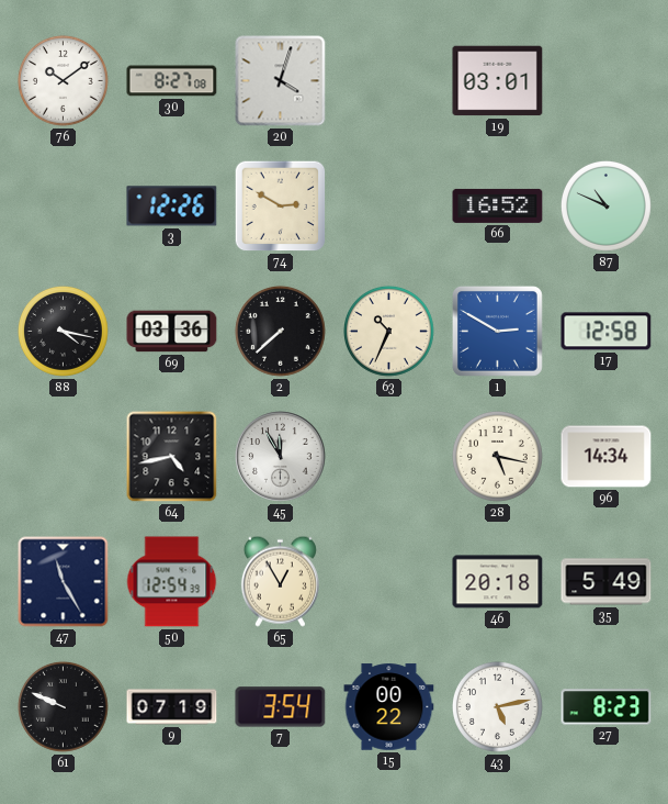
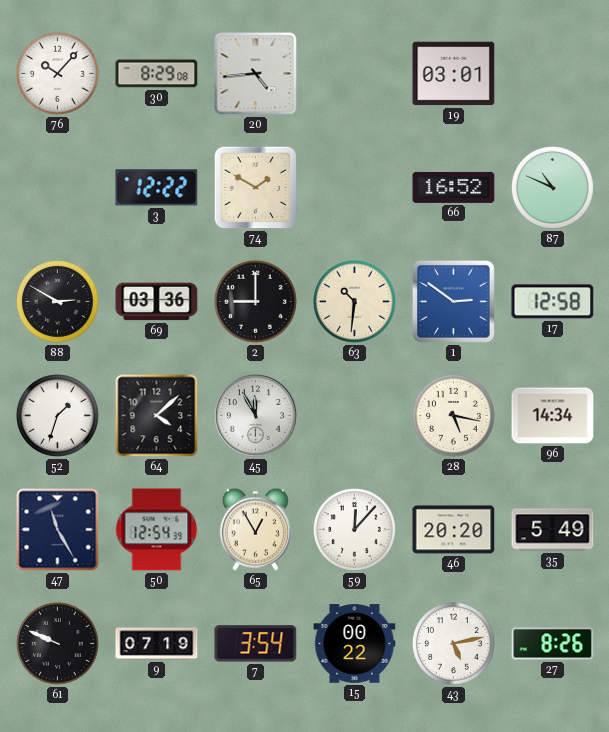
76: 10:09 -> 10:07 (57, 73)
30: 8:27 -> 8:29 (157, 74)
20: 4:03 -> 4:44 (256, 74)
3: 12:26 -> 12:22 (157, 188)
74: 2:50 -> 1:50 (256, 188)
88: 4:17 -> 2:50 (57, 301)
2: 7:38 -> 9:00 (255, 301)
63: 10:34 -> 10:31 (354, 301)
1: 2:50 -> 2:51 (453, 301)
52: none -> 1:33 (57, 415)
64: 4:43 -> 4:08 (157, 416)
59: none -> 12:07 (354, 529)
46: 20:18 -> 20:20 (454, 530)
27: 8:23 -> 8:26 (553, 644)
